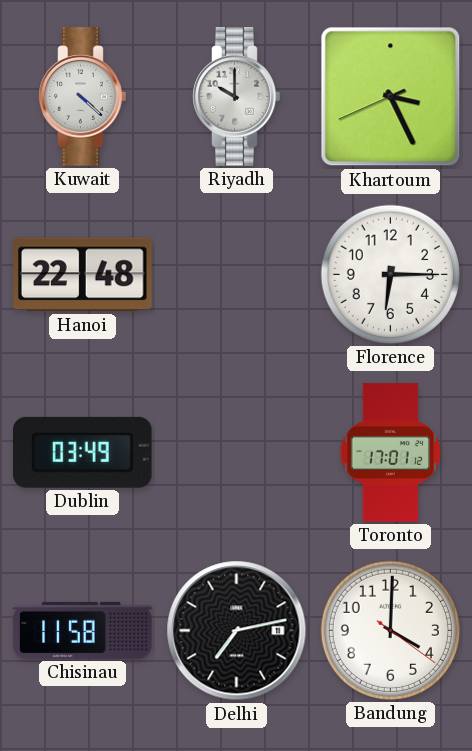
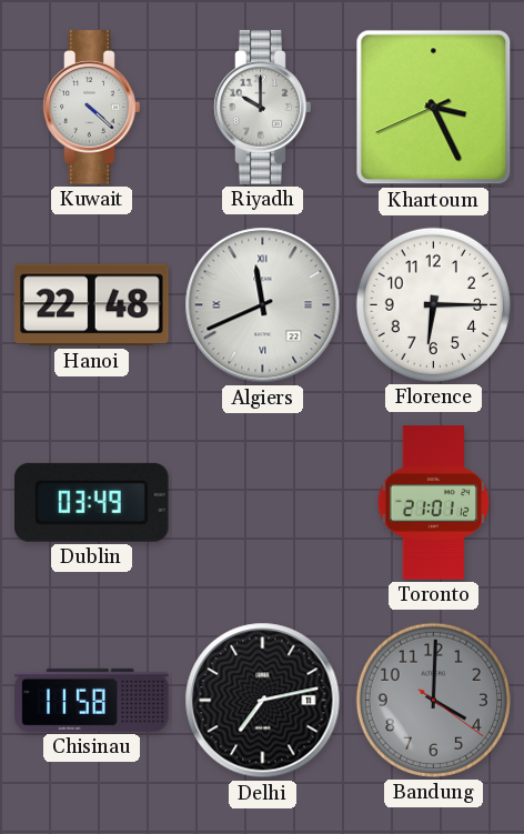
Algiers: none -> 11:41 (263, 305)
Toronto: 17:01 -> 21:01 (434, 503)
Bandung dial: white -> grey (433, 700)
